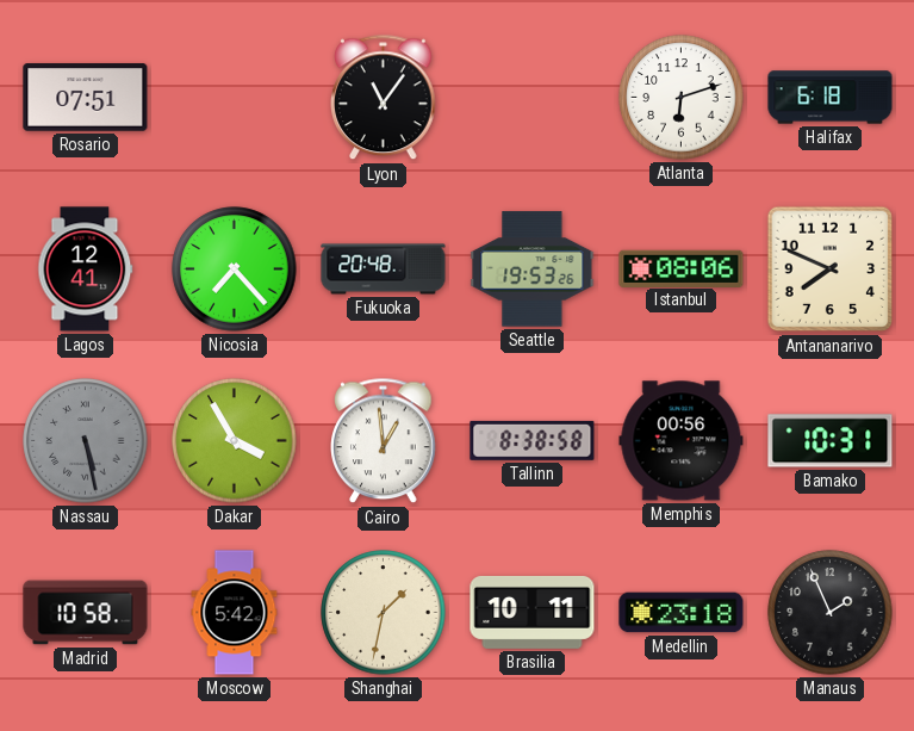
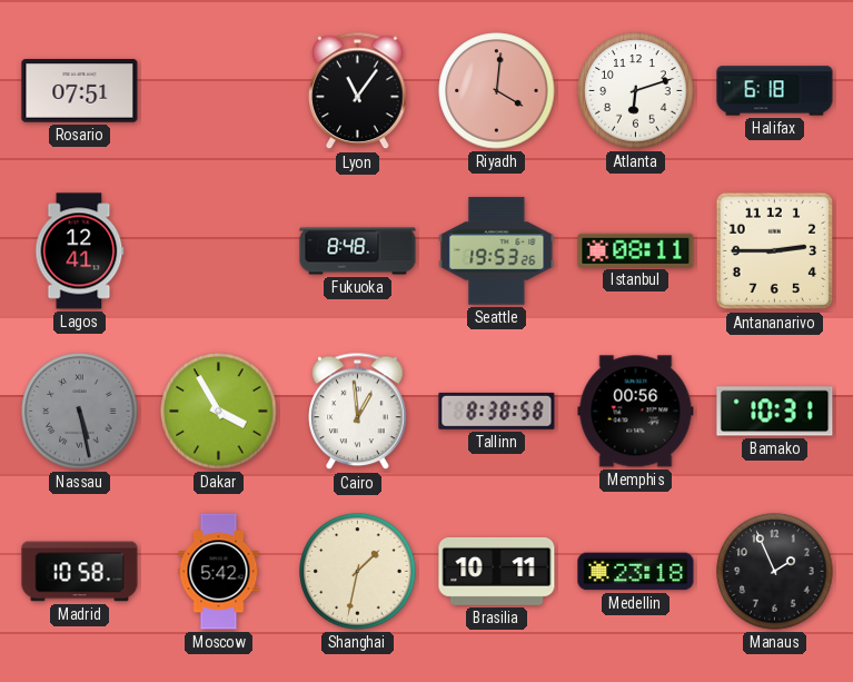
Riyadh: none -> 4:01 (497, 91)
Nicosia: 7:23 -> none (235, 270)
Fukuoka: 20:48 -> 8:48 (358, 251)
Istanbul: 08:06 -> 08:11 (636, 250)
Antananarivo: 7:49 -> 2:45 (775, 251)
